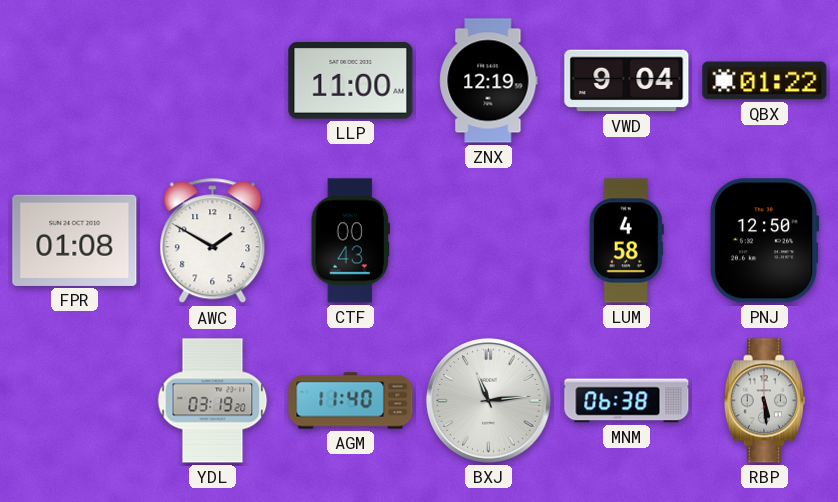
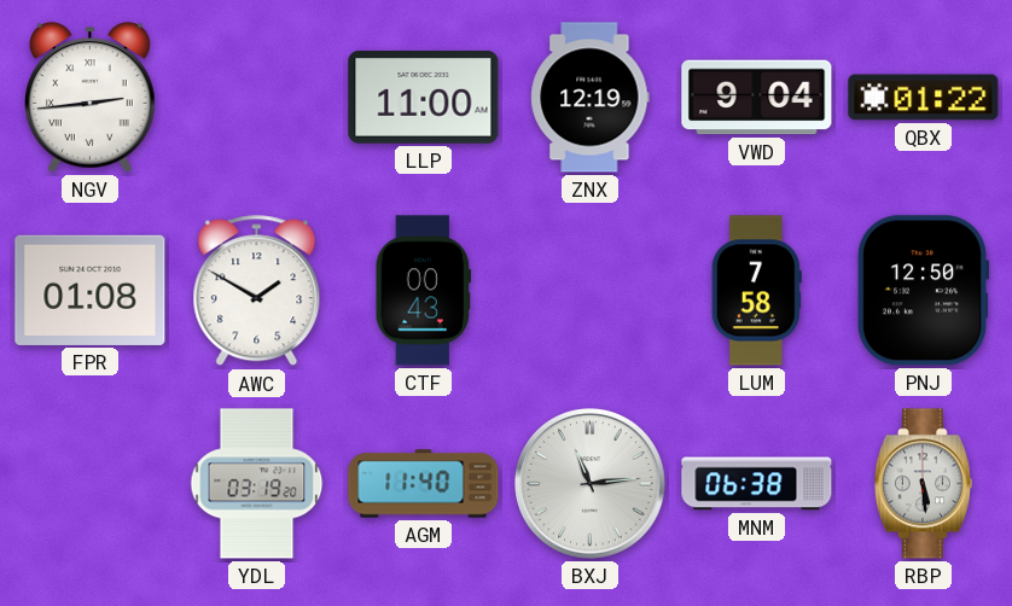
NGV: none -> 2:44 (91, 98)
LUM: 4:58 -> 7:58 (756, 291)
